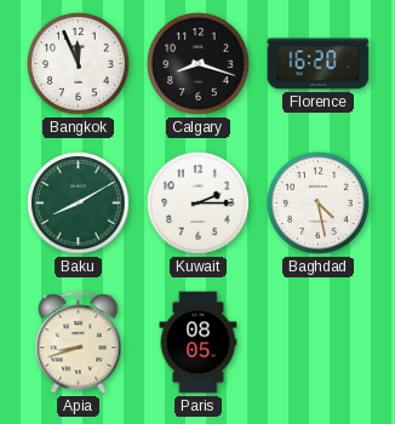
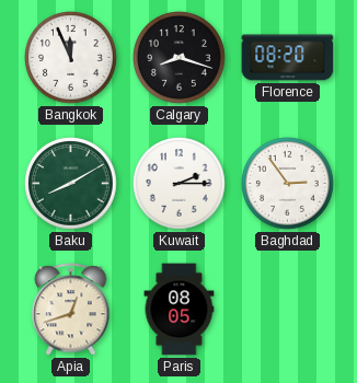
Florence: 16:20 -> 08:20 (288, 58)
Baghdad: 4:28 -> 2:54 (288, 184)
Apia: 8:42 -> 12:42 (71, 310)
